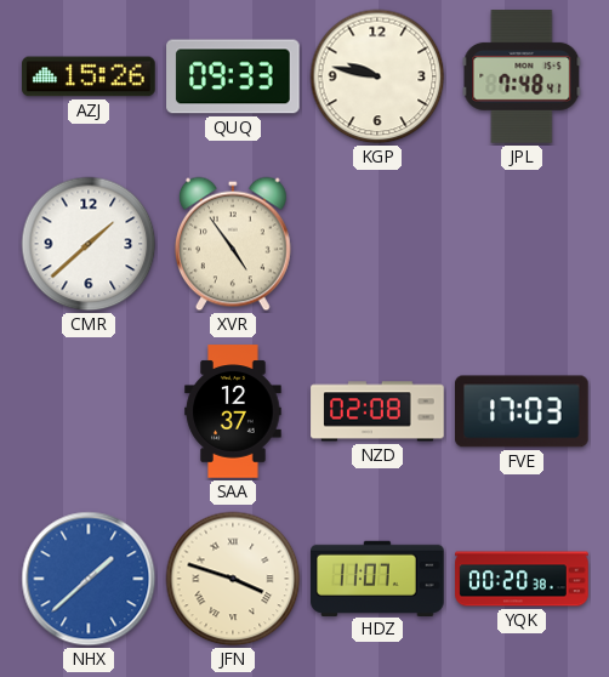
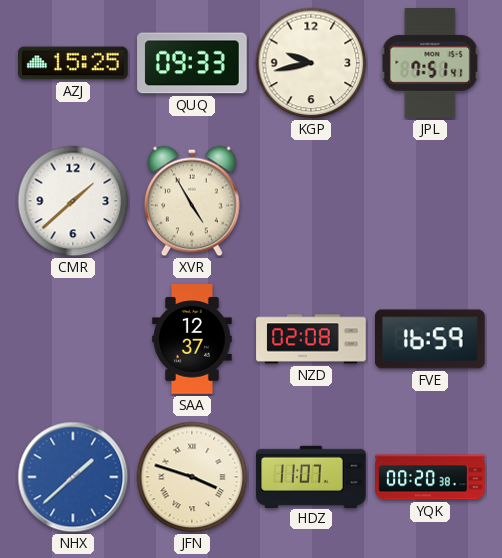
AZJ: 15:26 -> 15:25 (73, 63)
KGP: 9:47 -> 9:43 (311, 63)
JPL: 7:48 -> 7:51 (430, 63)
XVR: 4:54 -> 4:55 (192, 201)
FVE: 17:03 -> 16:59 (431, 339)
